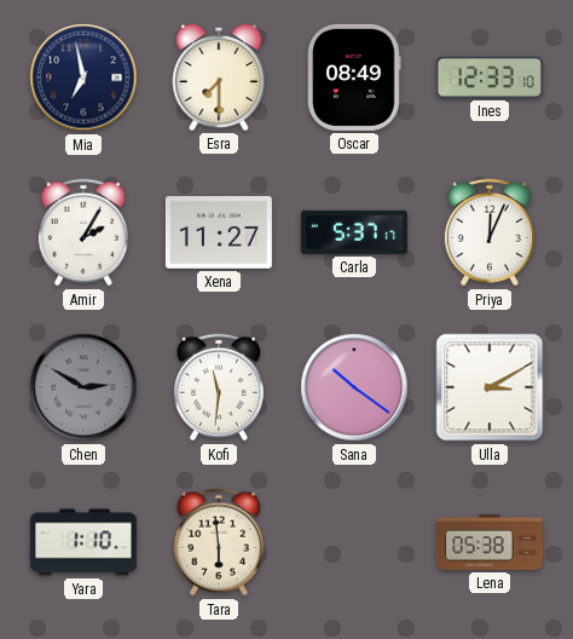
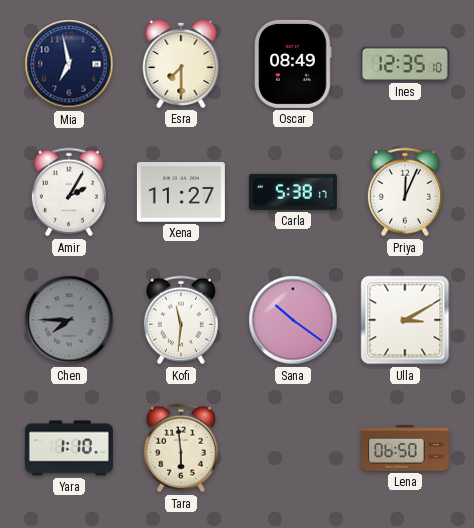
Ines: 12:33 -> 12:35 (405, 64)
Carla: 5:37 -> 5:38 (293, 192)
Chen: 2:50 -> 7:45 (69, 320)
Lena: 05:38 -> 06:50 (405, 448)
